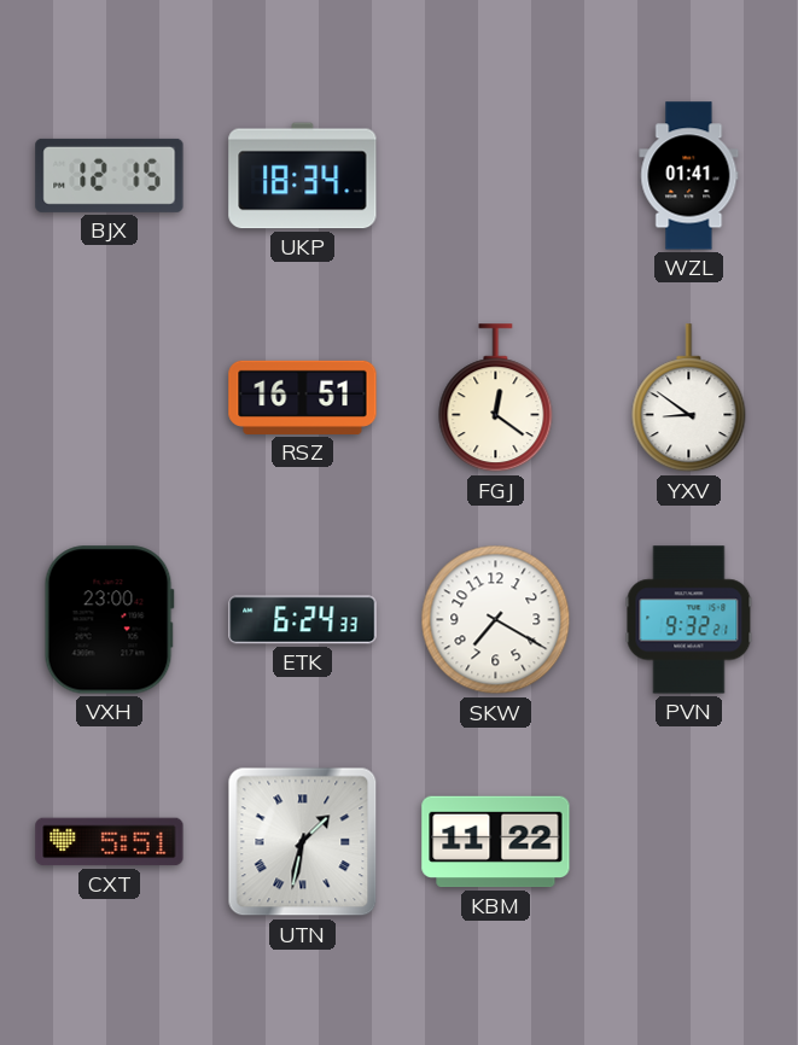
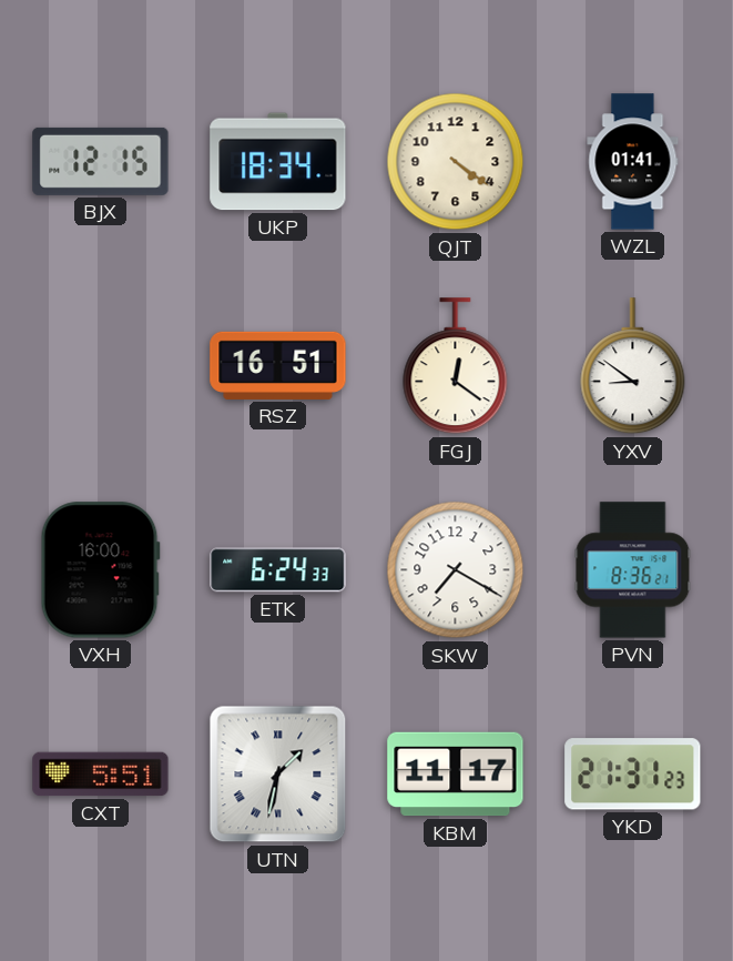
QJT: none -> 4:21 (456, 162)
VXH: 23:00 -> 16:00 (100, 570)
PVN: 9:32 -> 8:36 (633, 570)
KBM: 11:22 -> 11:17 (456, 775)
YKD: none -> 21:31 (633, 775)
